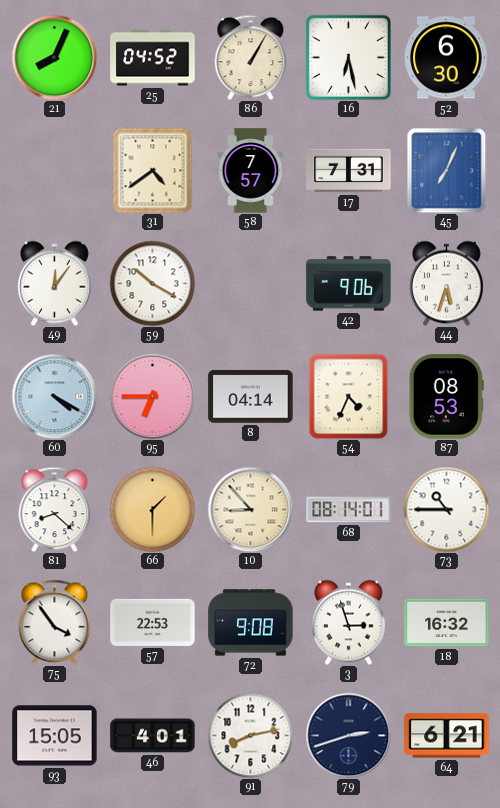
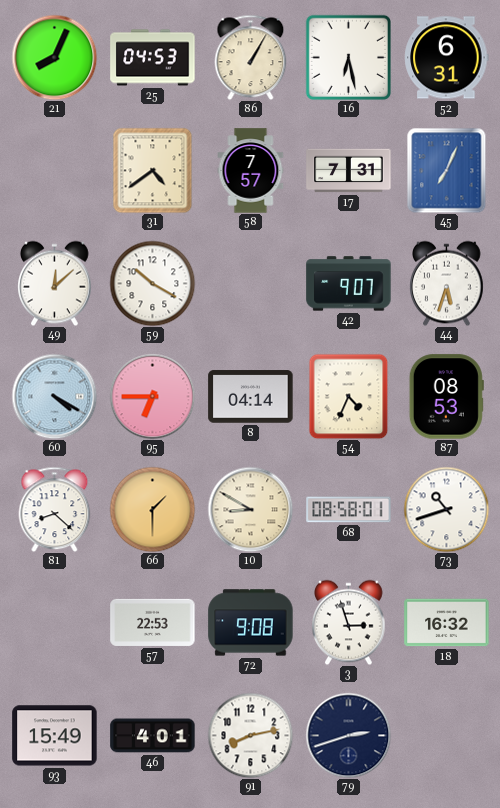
25: 04:52 -> 04:53 (153, 58)
52: 6:30 -> 6:31 (447, 58)
49: 12:06 -> 12:08 (55, 283)
42: 9:06 -> 9:07 (349, 284)
10: 8:53 -> 8:50 (250, 509)
68: 08:14 -> 08:58 (349, 510)
73: 10:45 -> 10:42 (446, 509)
75: 3:54 -> none (55, 622)
93: 15:05 -> 15:49 (55, 736)
64: 6:21 -> none (447, 736)
